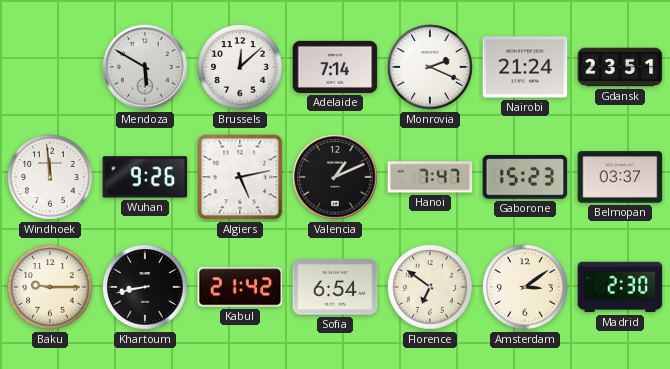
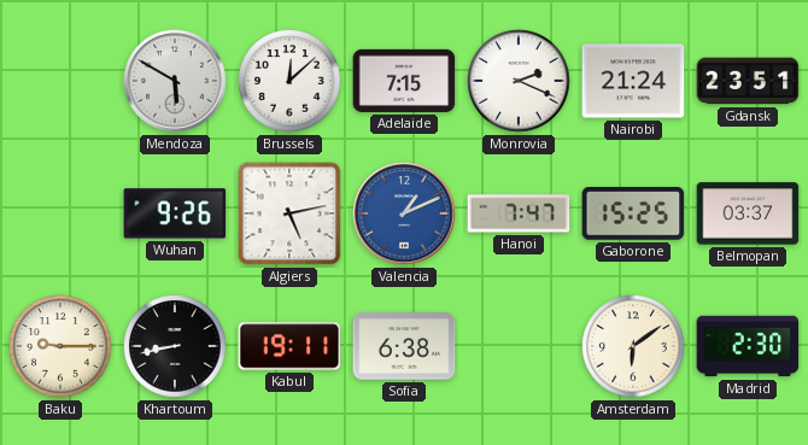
Adelaide: 7:14 -> 7:15 (404, 81)
Windhoek: 11:59 -> none (50, 177)
Valencia dial: black -> blue (404, 213)
Gaborone: 15:23 -> 15:25 (633, 213)
Kabul: 21:42 -> 19:11 (289, 346)
Sofia: 6:54 -> 6:38 (404, 346)
Florence: 6:51 -> none (430, 287)
Amsterdam: 3:09 -> 6:09 (633, 346)
